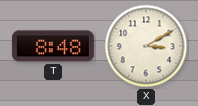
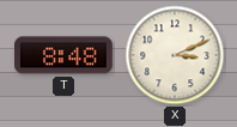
X: 3:10 -> 3:11 (175, 55)
